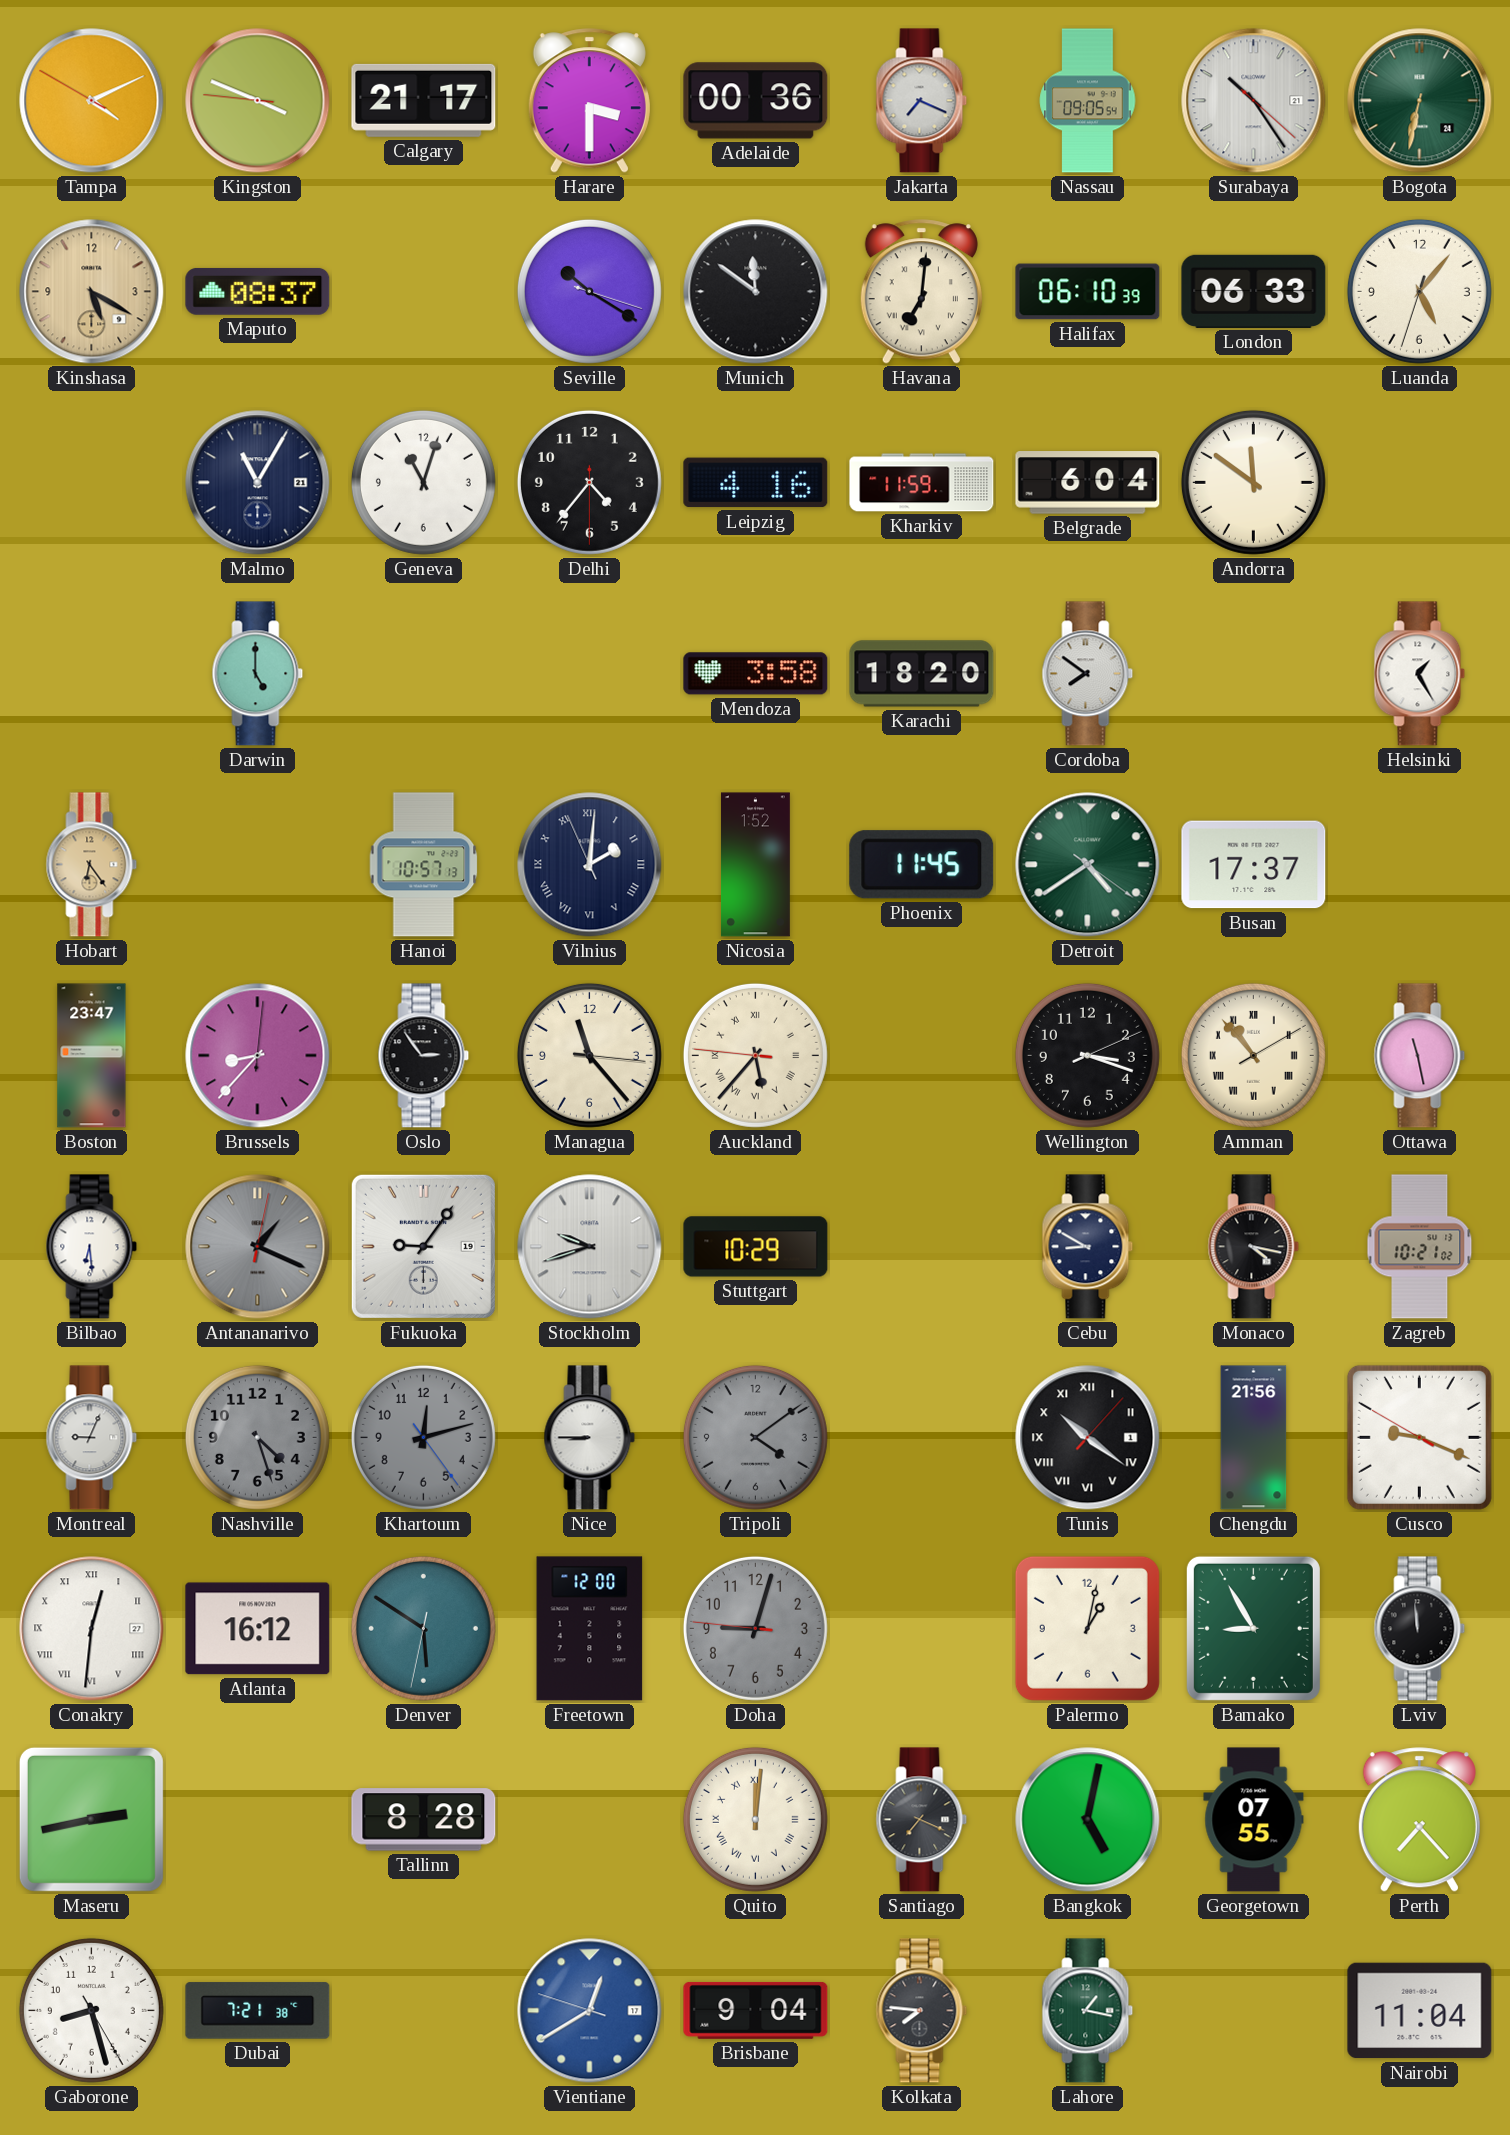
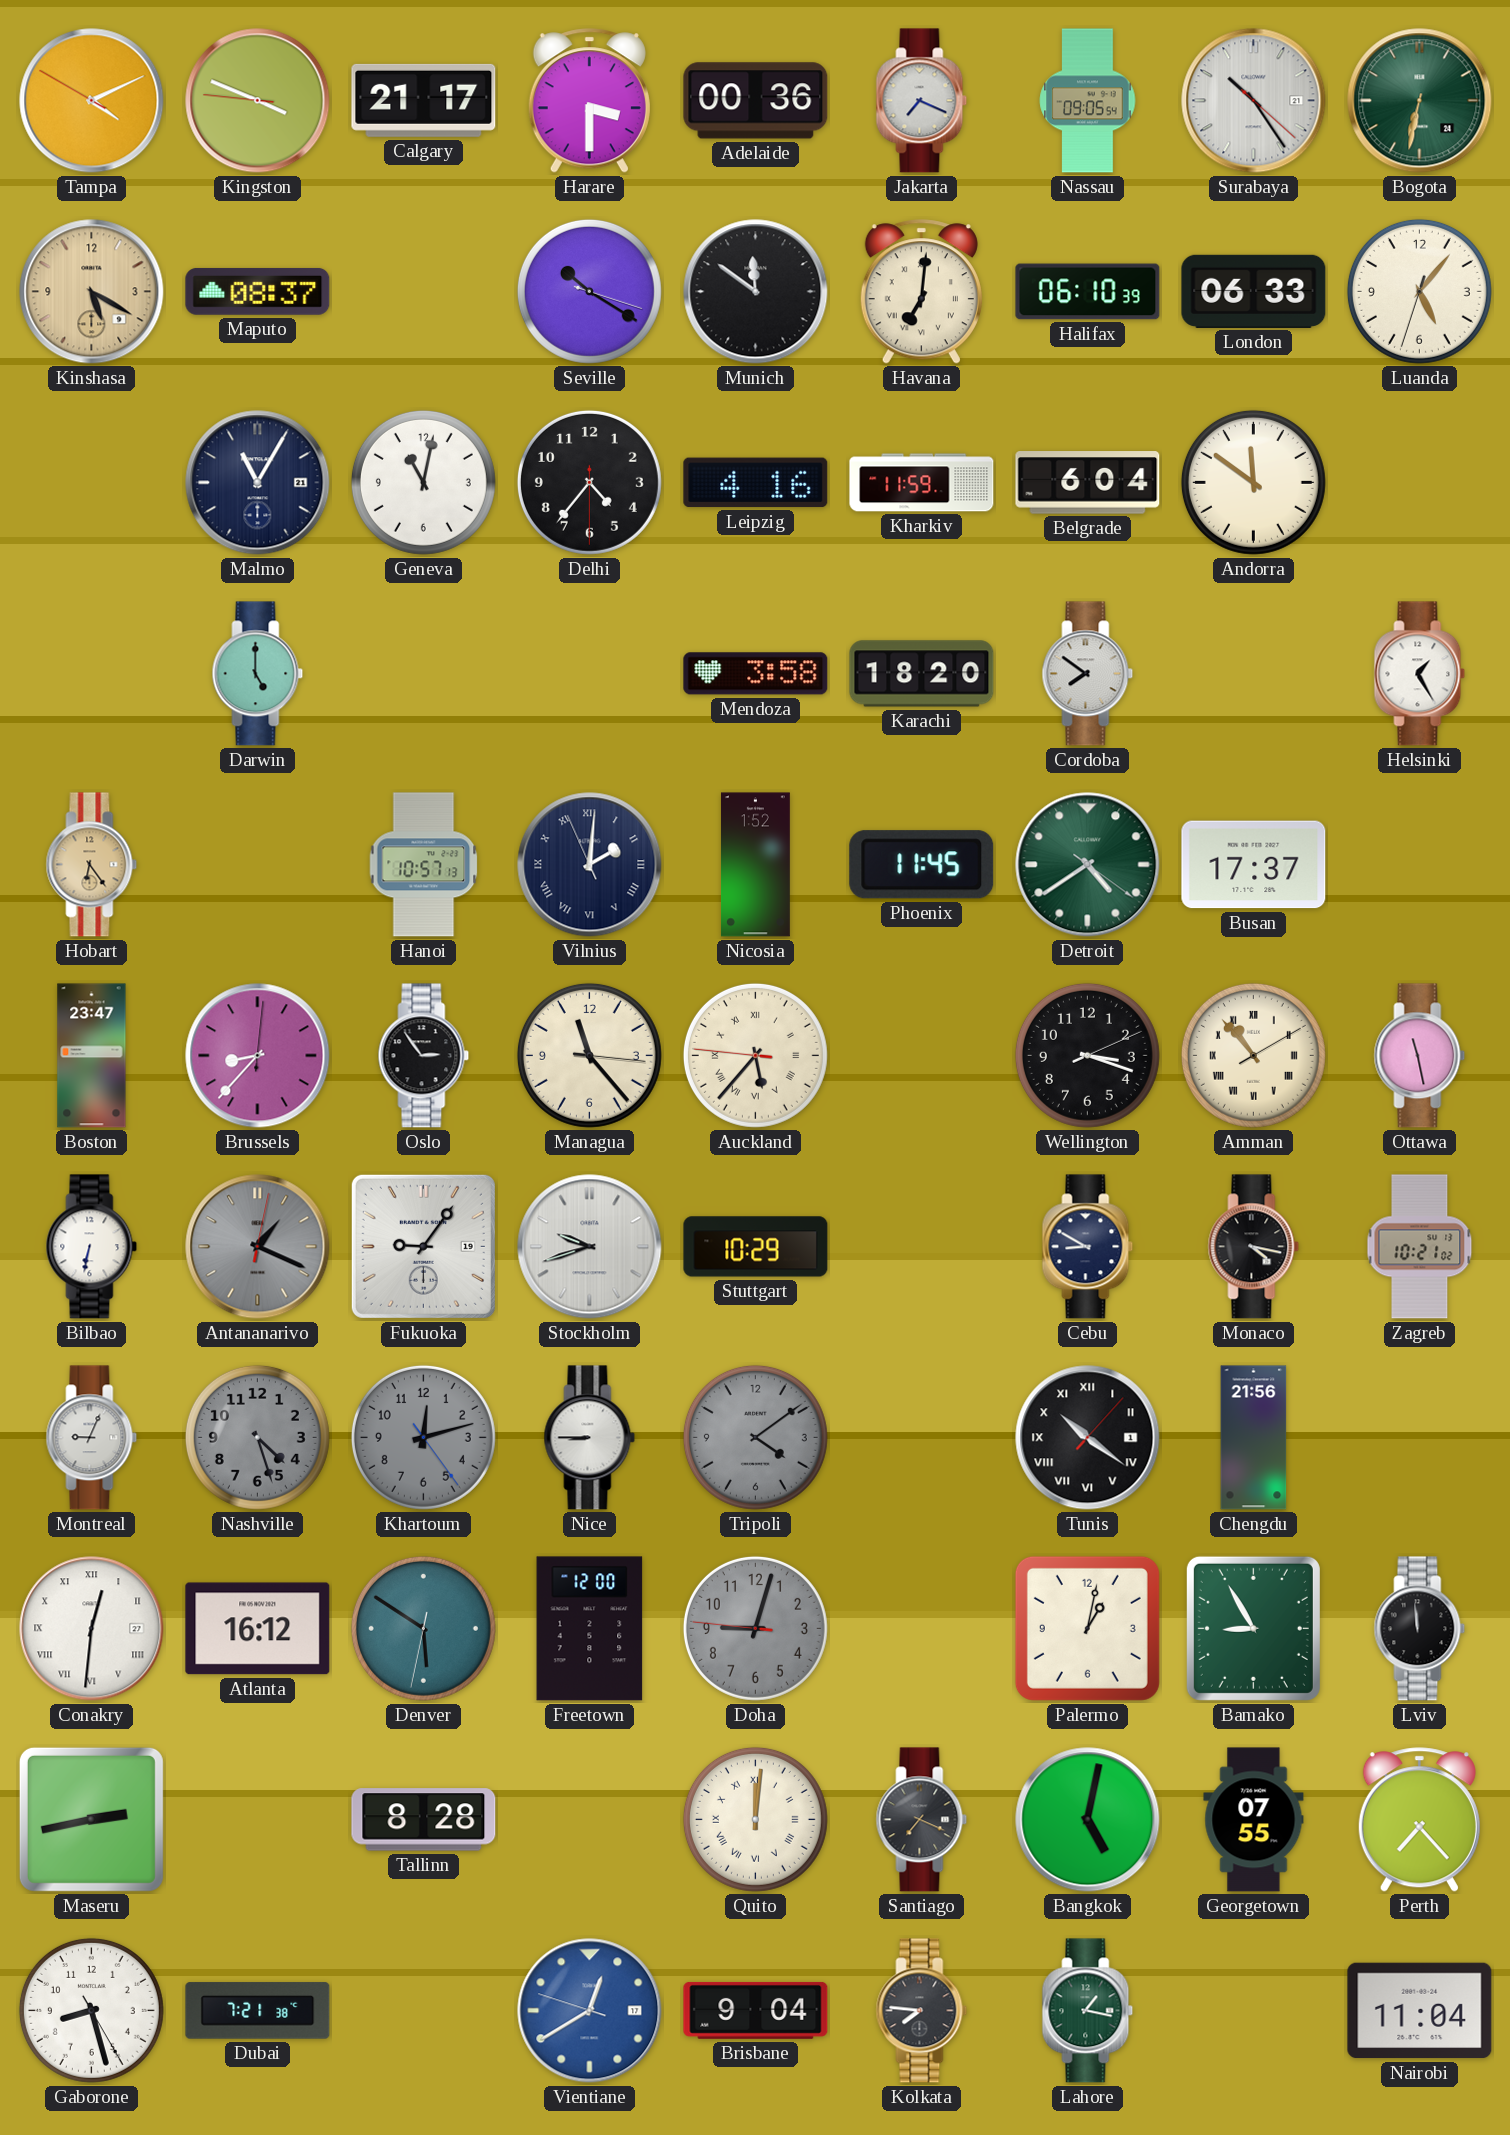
Geneva: 11:03 -> 11:02 (423, 482)
Bilbao: 6:29 -> 6:32 (92, 1247)
Cusco: 9:18 -> none (1419, 1437)
